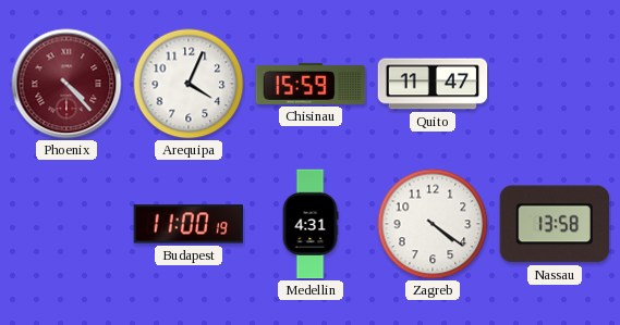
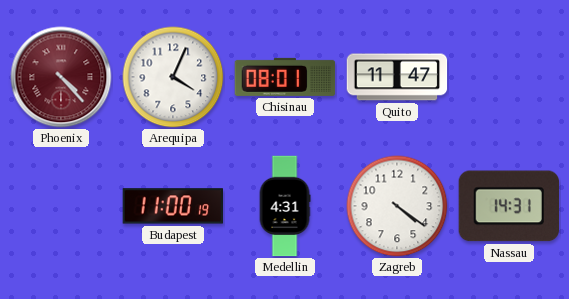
Chisinau: 15:59 -> 08:01 (285, 77)
Nassau: 13:58 -> 14:31 (508, 206)
